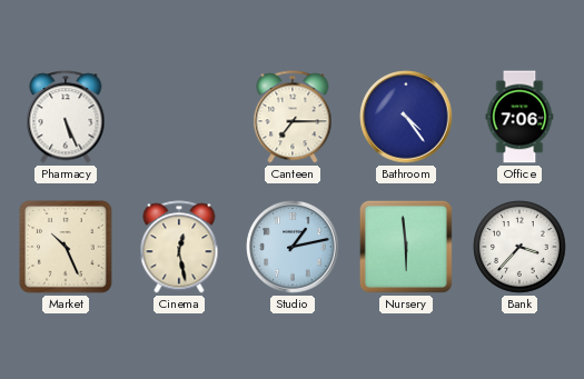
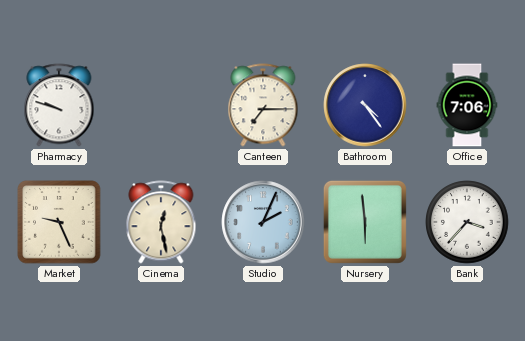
Pharmacy: 5:26 -> 9:48 (59, 105)
Market: 10:26 -> 9:26 (59, 222)
Studio: 1:13 -> 2:04 (263, 222)
